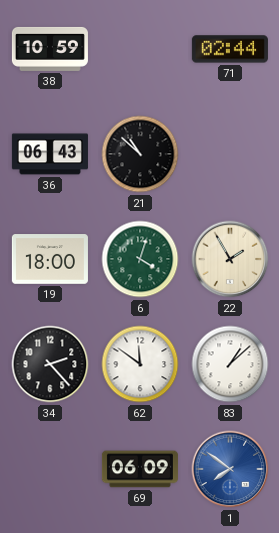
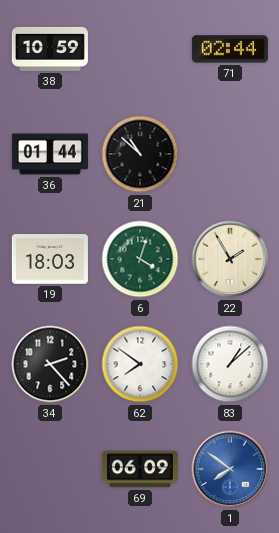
36: 06:43 -> 01:44 (50, 154)
19: 18:00 -> 18:03 (50, 259)
62: 11:51 -> 7:51 (140, 364)
